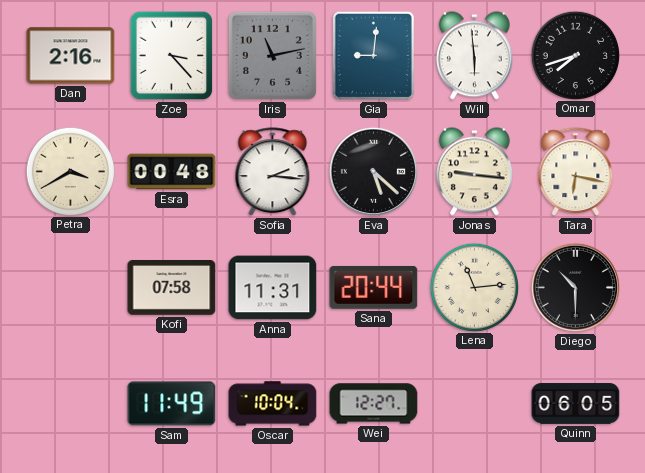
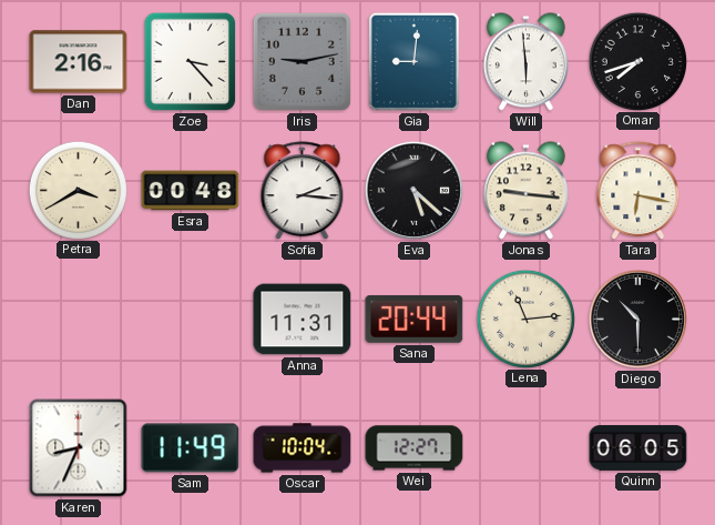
Iris: 11:13 -> 9:13 (302, 61)
Kofi: 07:58 -> none (172, 288)
Karen: none -> 8:34 (79, 448)
